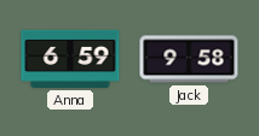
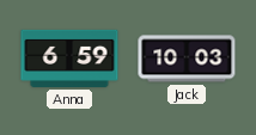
Jack: 9:58 -> 10:03 (187, 59)
